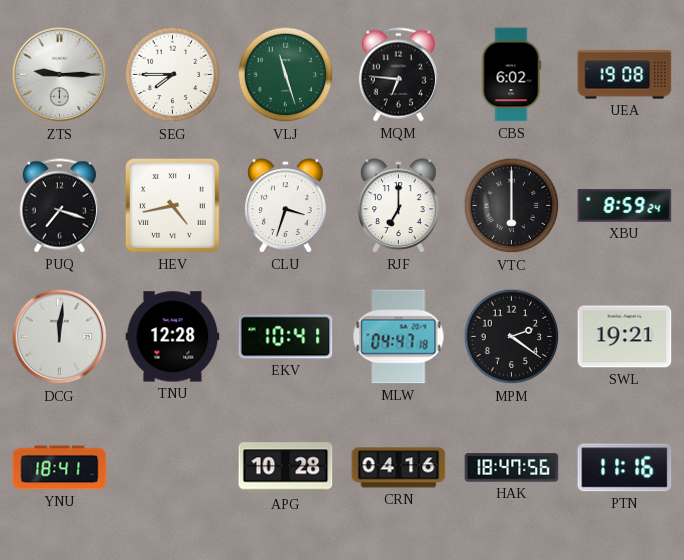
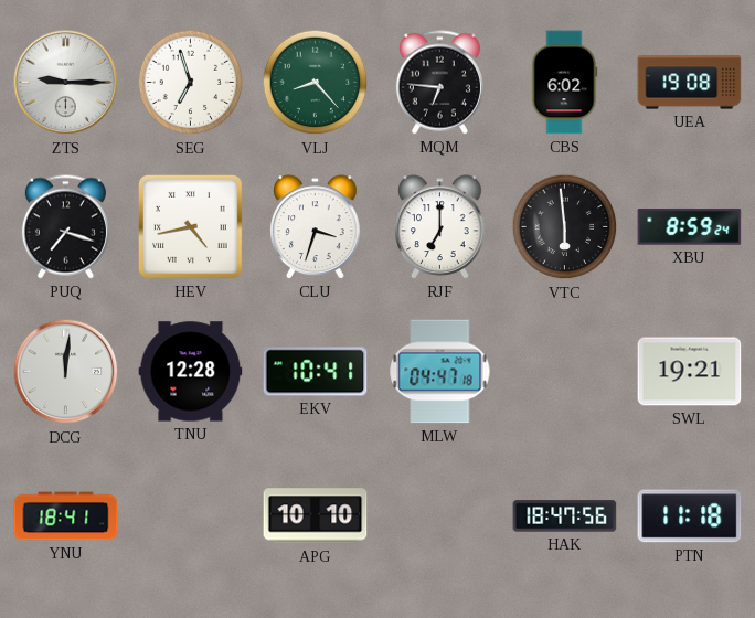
SEG: 7:45 -> 6:57 (191, 83)
VLJ: 11:27 -> 8:23 (316, 83)
VTC: 6:00 -> 5:59 (565, 227)
MPM: 2:21 -> none (512, 337)
APG: 10:28 -> 10:10 (316, 516)
CRN: 04:16 -> none (399, 468)
PTN: 11:16 -> 11:18 (690, 516)
